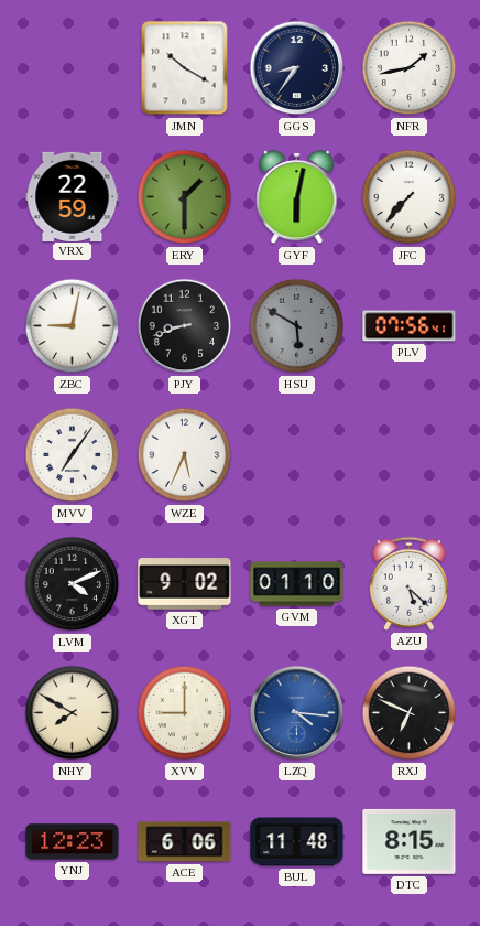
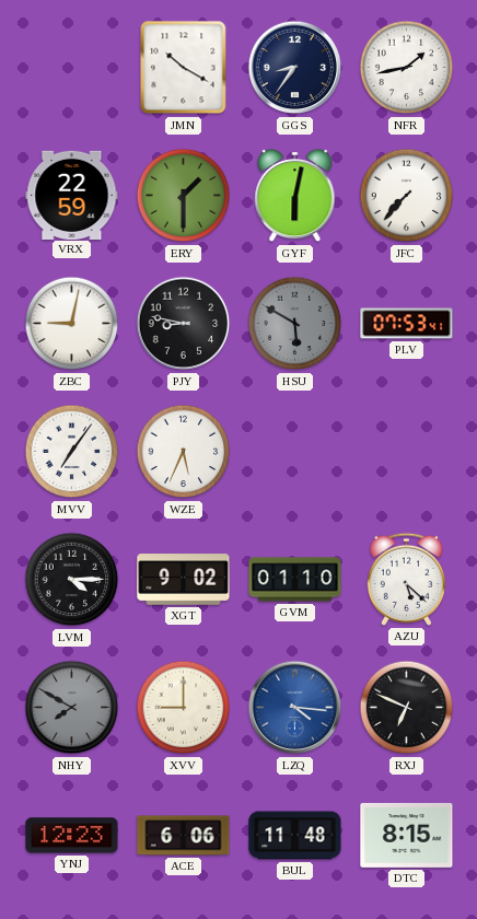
PJY: 8:42 -> 8:47 (184, 324)
PLV: 07:56 -> 07:53 (407, 324)
LVM: 4:11 -> 4:15 (72, 580)
NHY dial: cream -> grey (72, 708)
